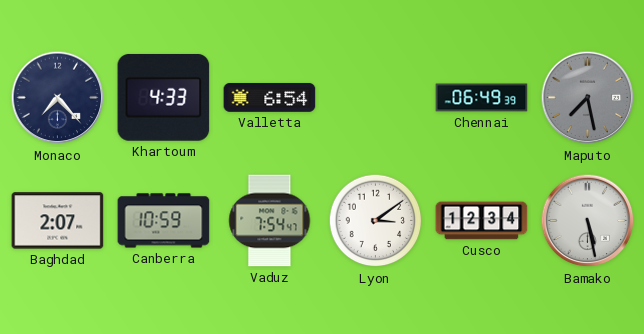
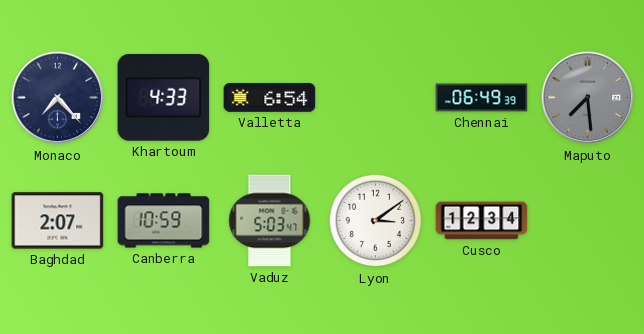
Maputo: 7:28 -> 7:29 (588, 98)
Vaduz: 7:54 -> 5:03 (270, 221)
Bamako: 5:28 -> none (588, 221)
